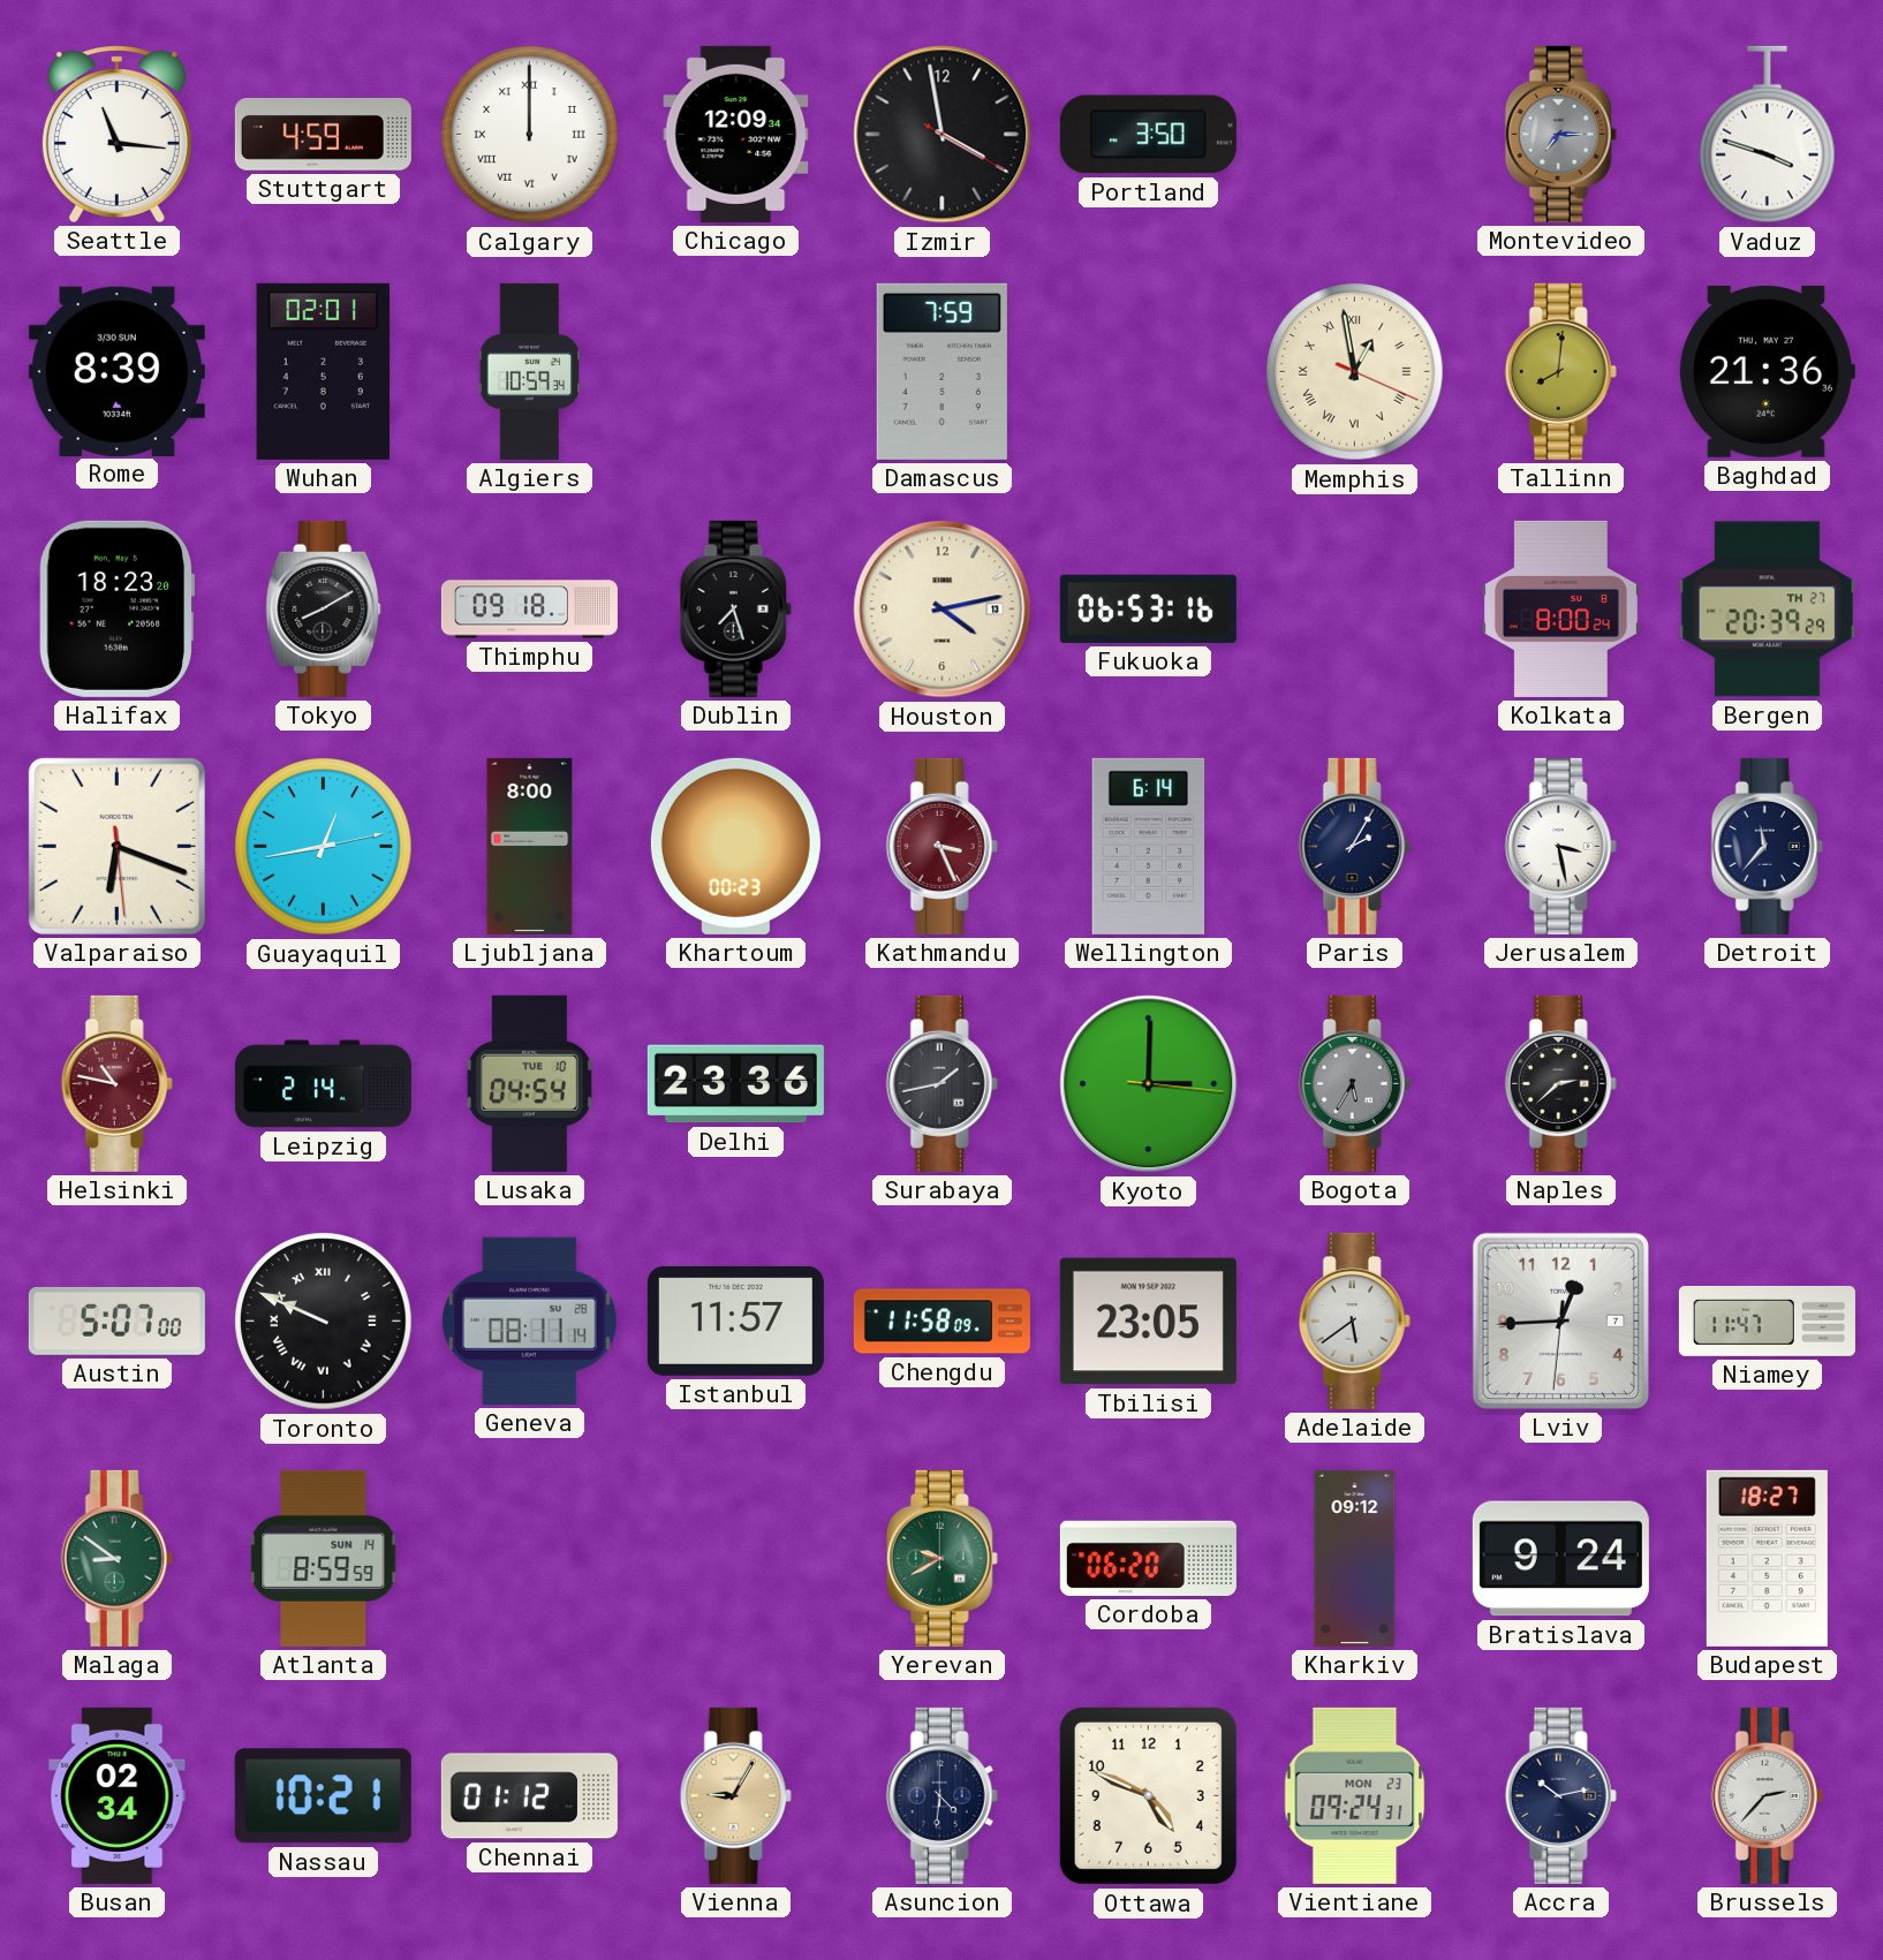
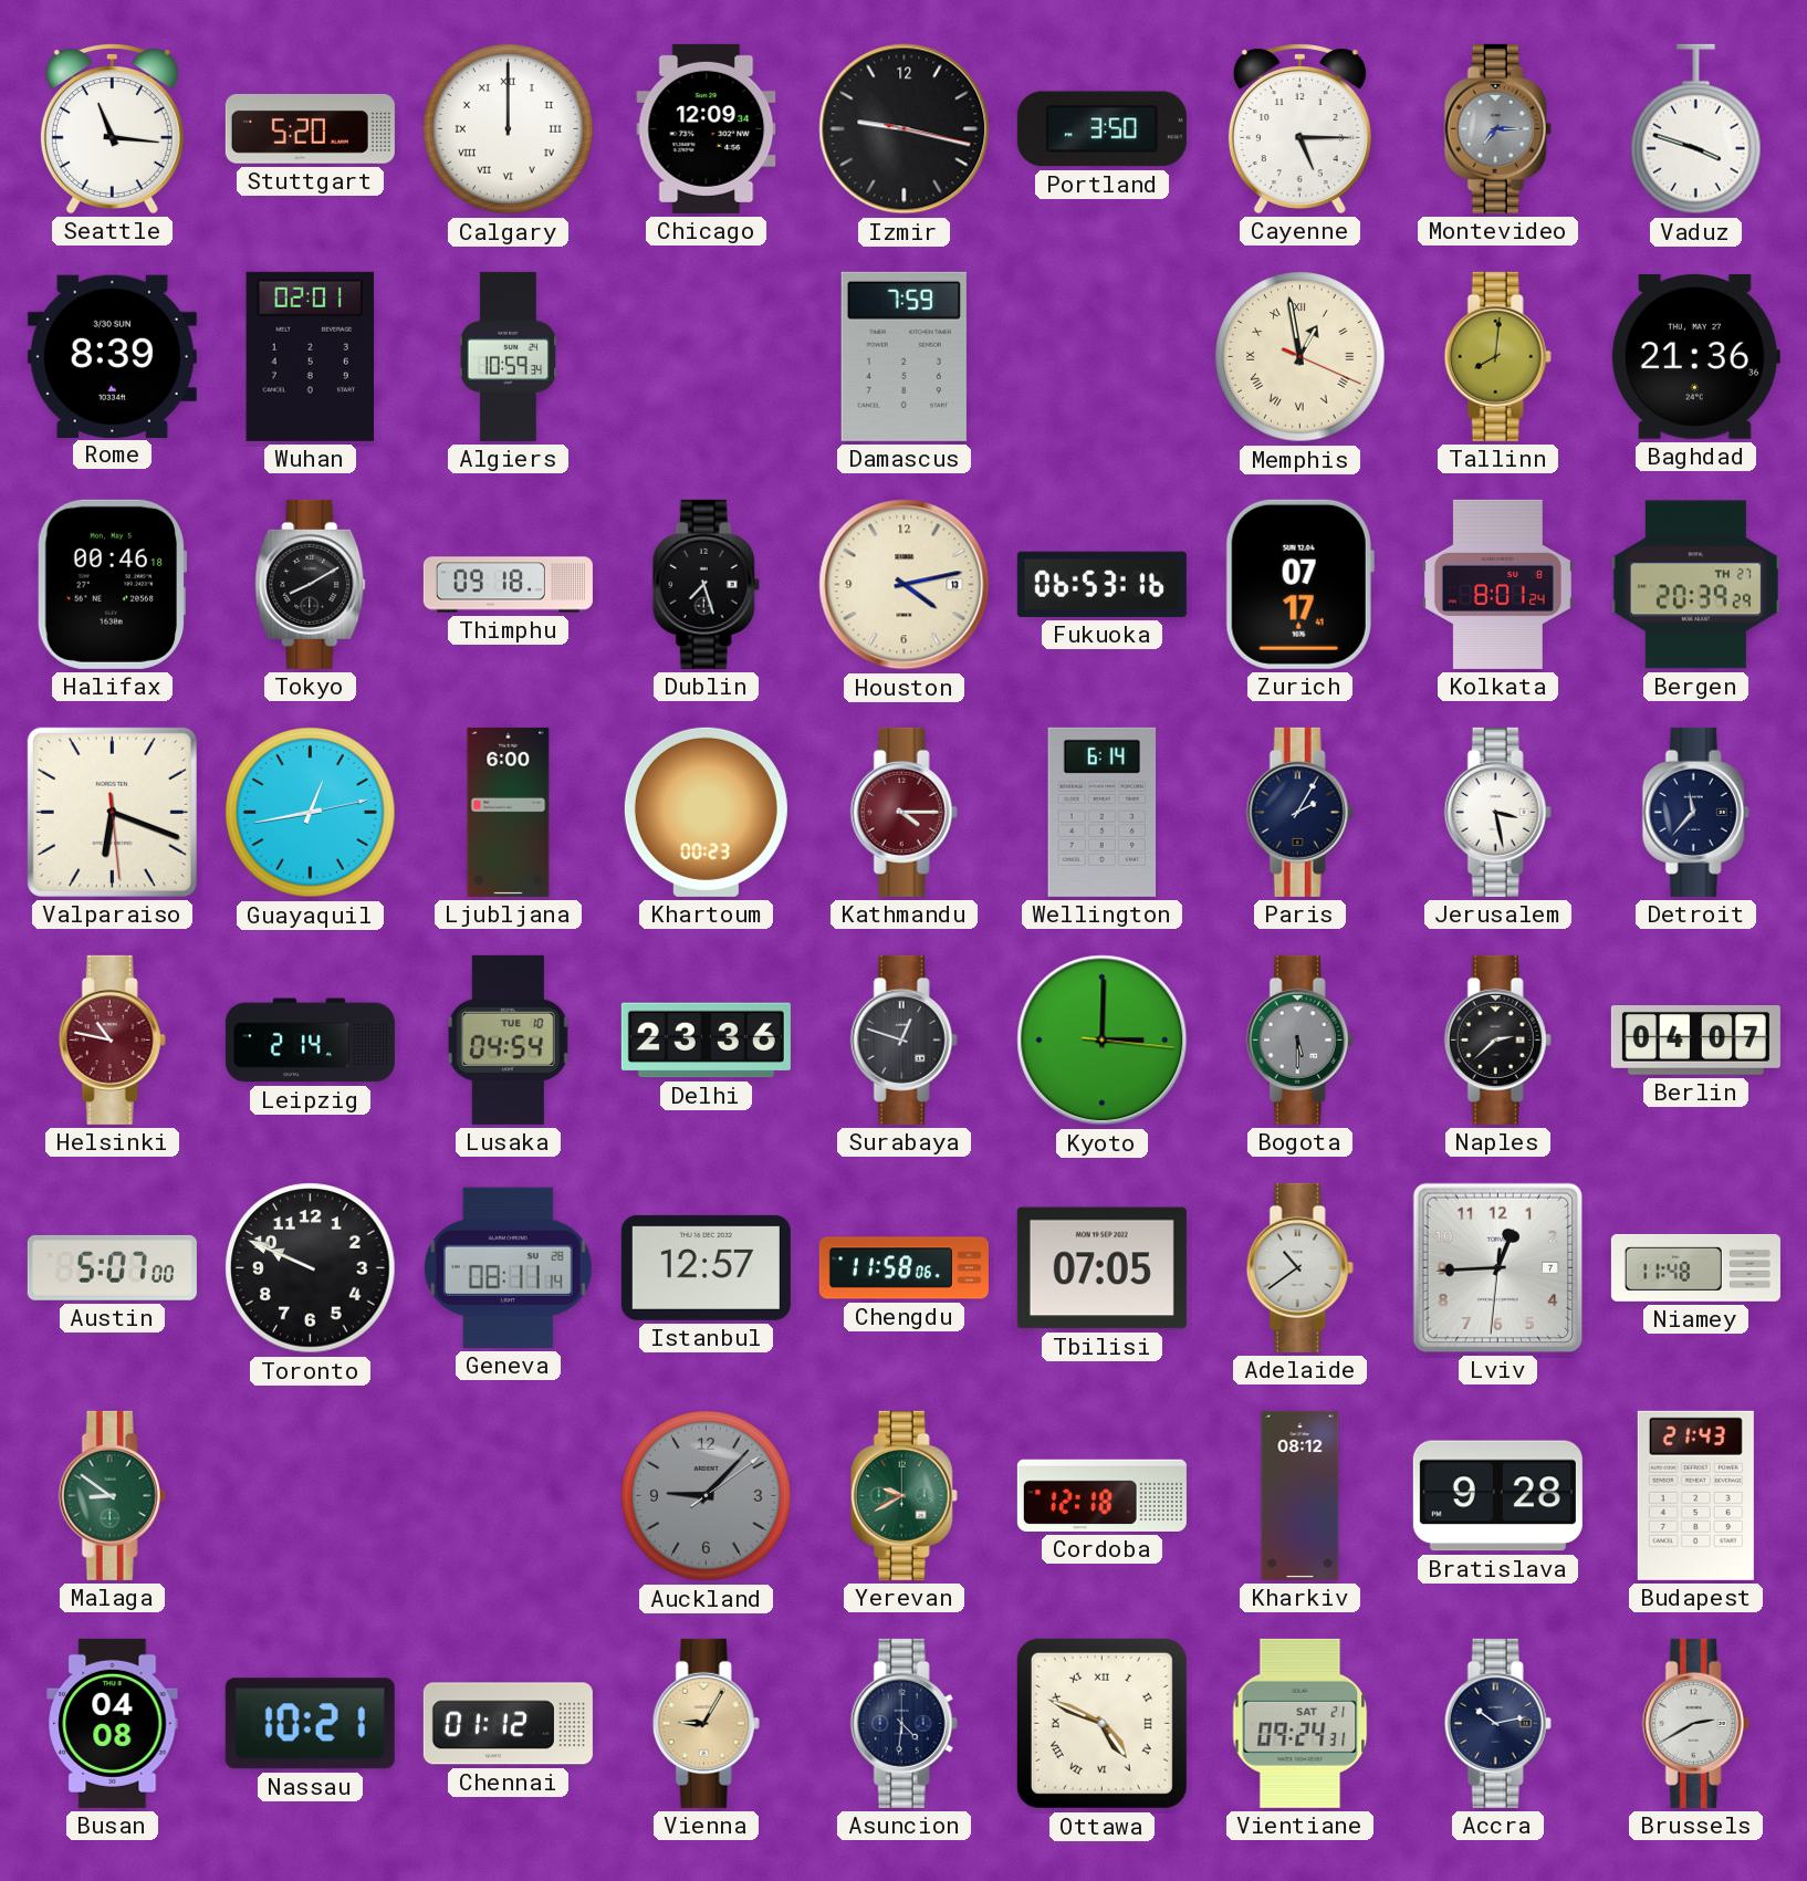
Stuttgart: 4:59 -> 5:20 (310, 128)
Izmir: 3:58 -> 9:17 (905, 129)
Cayenne: none -> 5:15 (1299, 128)
Halifax: 18:23 -> 00:46 (112, 584)
Zurich: none -> 07:17 (1299, 584)
Kolkata: 8:00 -> 8:01 (1497, 584)
Ljubljana: 8:00 -> 6:00 (509, 812)
Kathmandu: 3:26 -> 4:15 (903, 812)
Surabaya: 1:43 -> 12:48 (903, 1039)
Bogota: 5:35 -> 5:30 (1299, 1039)
Berlin: none -> 04:07 (1695, 1041)
Toronto numerals: Roman -> Arabic (311, 1268)
Istanbul: 11:57 -> 12:57 (706, 1267)
Chengdu: 11:58:09 -> 11:58:06 (903, 1268)
Tbilisi: 23:05 -> 07:05 (1101, 1268)
Adelaide: 5:39 -> 10:39 (1299, 1267)
Niamey: 11:47 -> 11:48 (1695, 1267)
Atlanta: 8:59 -> none (324, 1558)
Auckland: none -> 9:07 (707, 1496)
Cordoba: 06:20 -> 12:18 (1101, 1495)
Kharkiv: 09:12 -> 08:12 (1301, 1495)
Bratislava: 9:24 -> 9:28 (1497, 1496)
Budapest: 18:27 -> 21:43 (1695, 1495)
Busan: 02:34 -> 04:08 (113, 1723)
Ottawa numerals: Arabic -> Roman (1101, 1723)
Vientiane date: MON 23 -> SAT 21 (1301, 1723)
Brussels: 2:37 -> 2:40 (1695, 1723)
